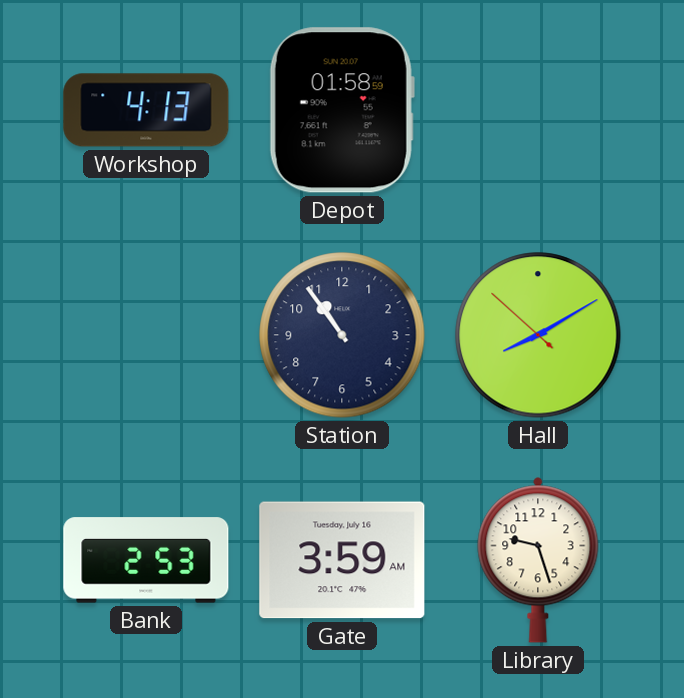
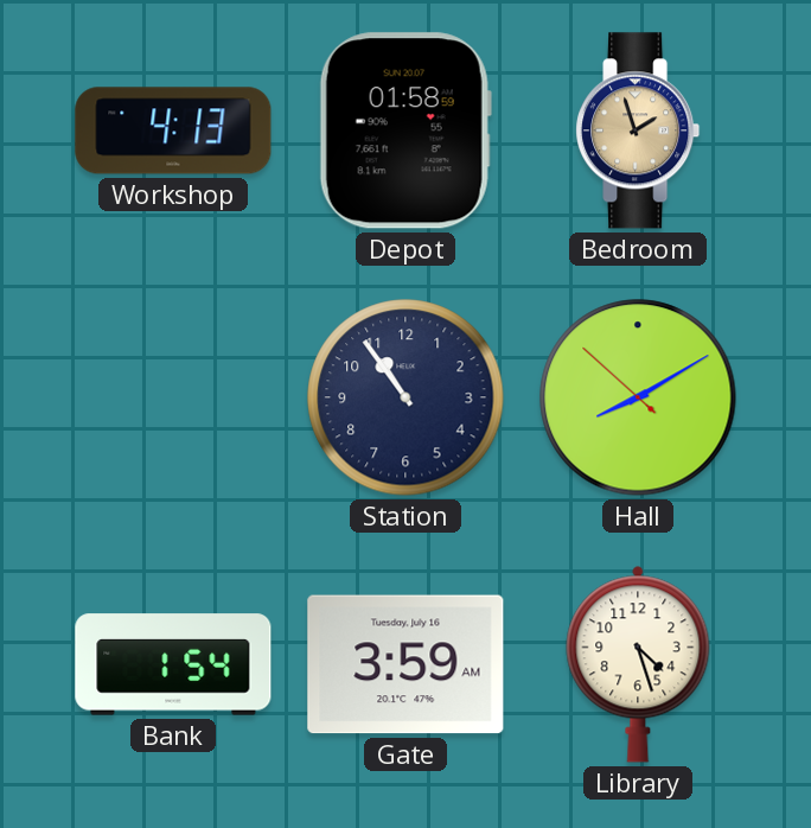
Bedroom: none -> 1:57 (638, 130)
Bank: 2:53 -> 1:54 (173, 664)
Library: 9:27 -> 4:27 (638, 664)
